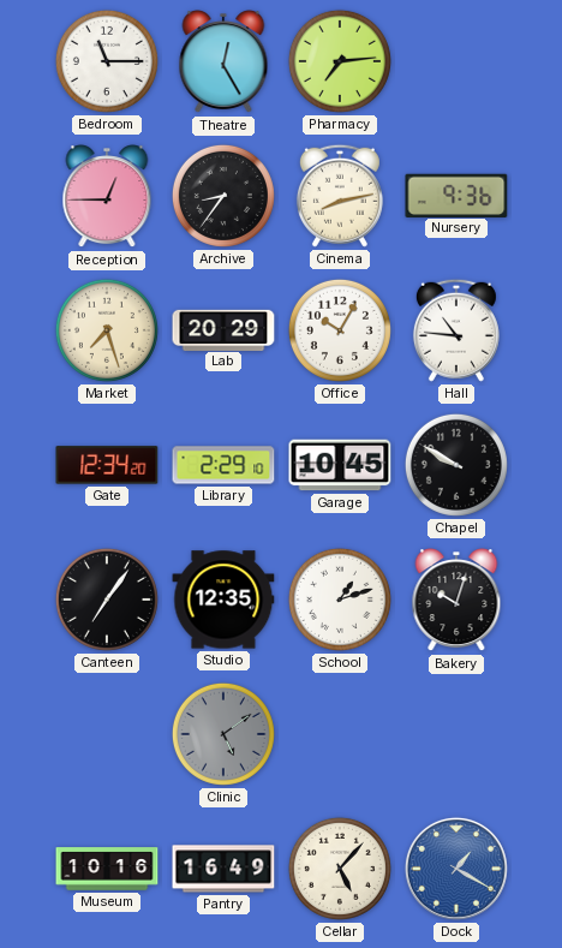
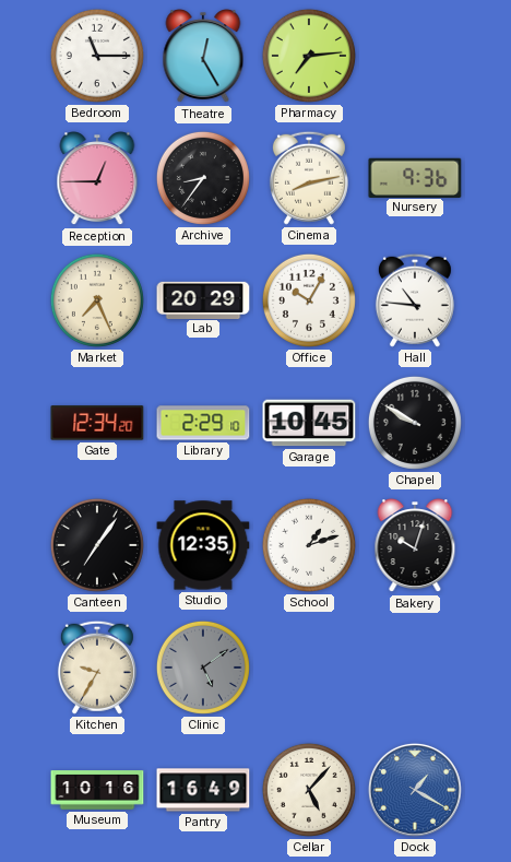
Market: 7:27 -> 7:26 (97, 300)
Kitchen: none -> 9:35 (97, 668)
